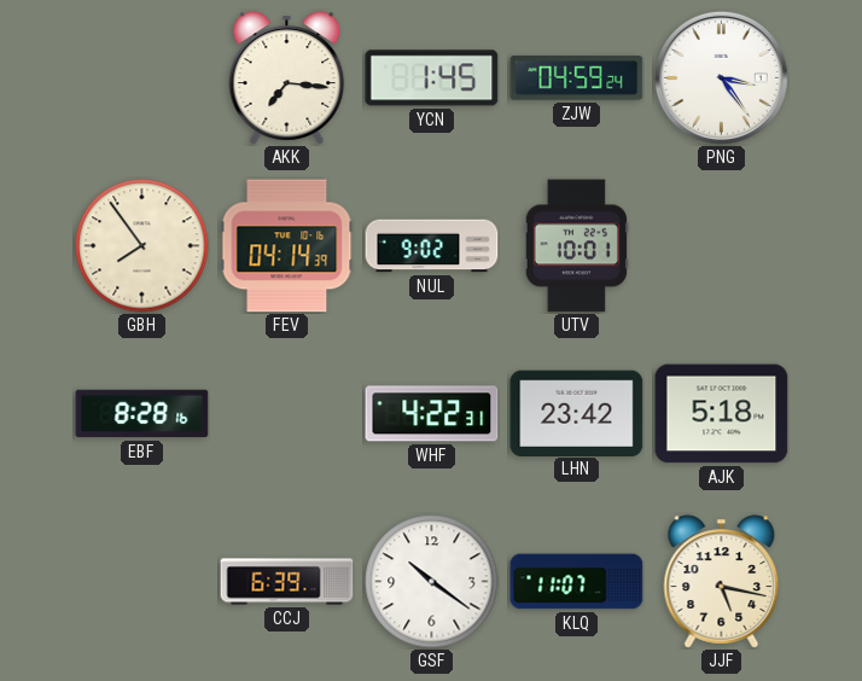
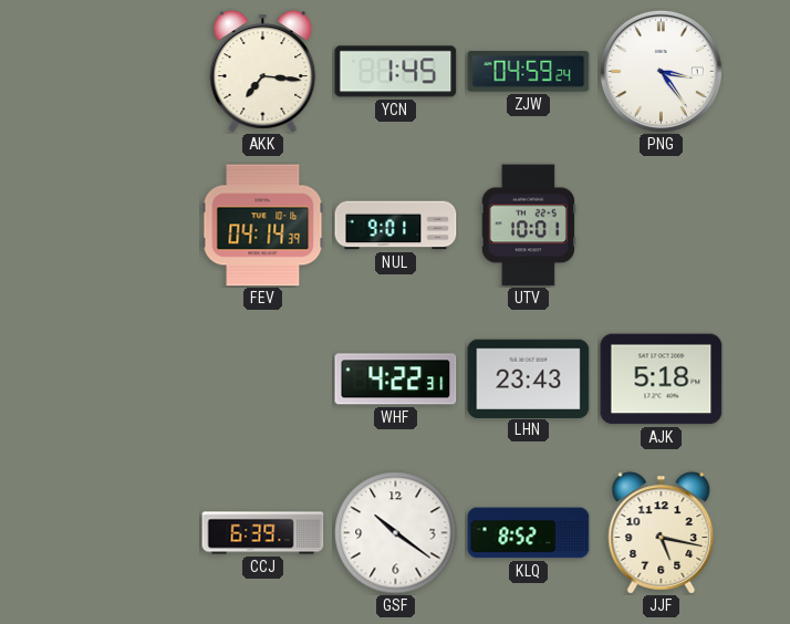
GBH: 7:54 -> none (142, 246)
NUL: 9:02 -> 9:01 (396, 226)
EBF: 8:28 -> none (142, 414)
LHN: 23:42 -> 23:43 (529, 378)
KLQ: 11:07 -> 8:52 (529, 533)
